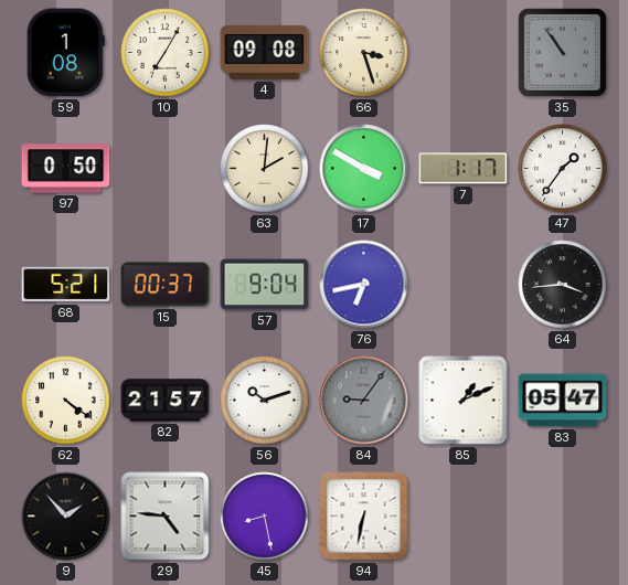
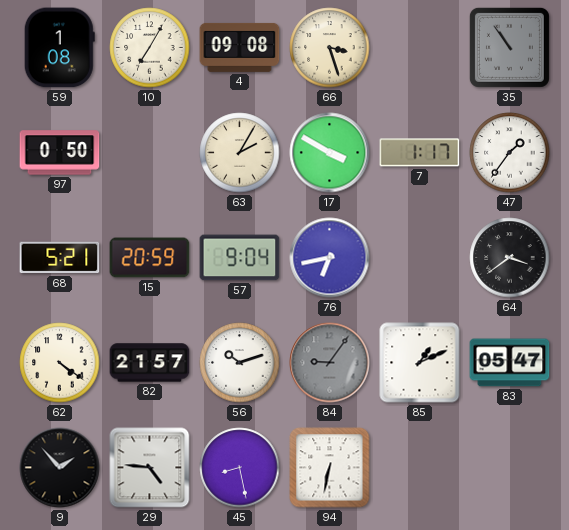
63: 2:01 -> 2:05 (240, 153)
15: 00:37 -> 20:59 (150, 258)
64: 3:44 -> 3:39 (510, 258)
